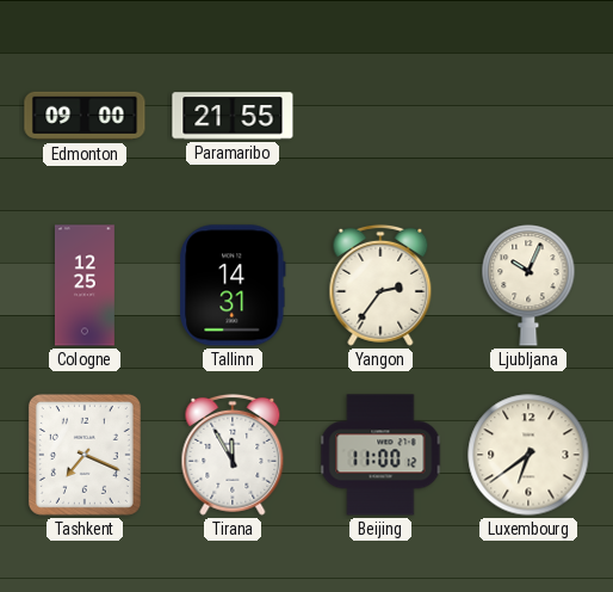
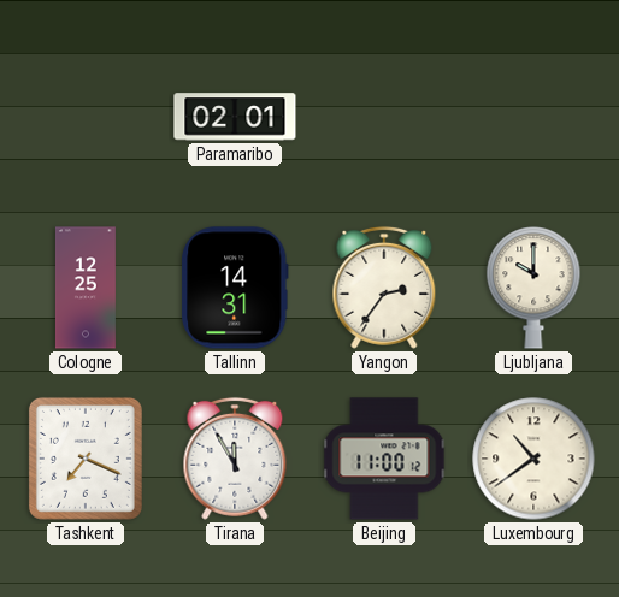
Edmonton: 09:00 -> none (85, 116)
Paramaribo: 21:55 -> 02:01 (235, 117)
Ljubljana: 10:04 -> 10:00 (533, 288)
Luxembourg: 6:39 -> 10:39 (533, 459)
